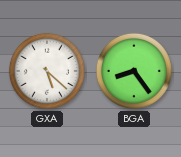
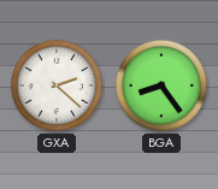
GXA: 5:22 -> 2:22 (57, 85)
